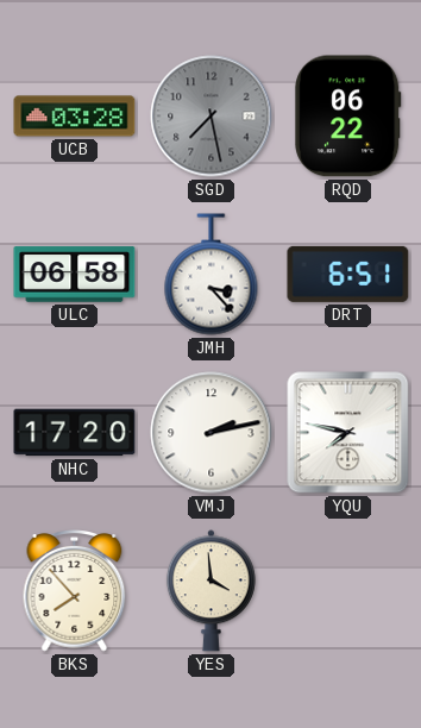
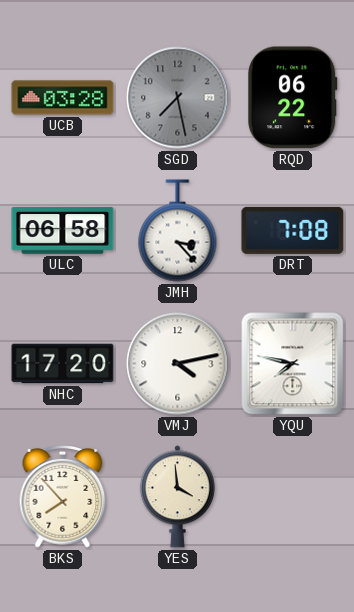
DRT: 6:51 -> 7:08 (293, 230)
VMJ: 2:13 -> 4:13 (178, 364)
